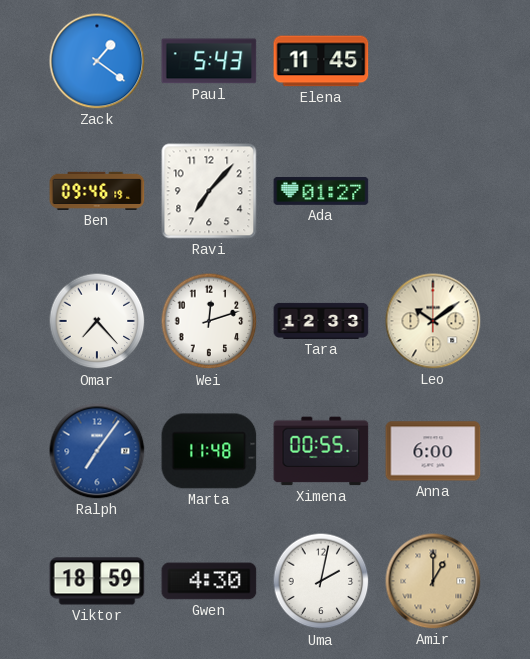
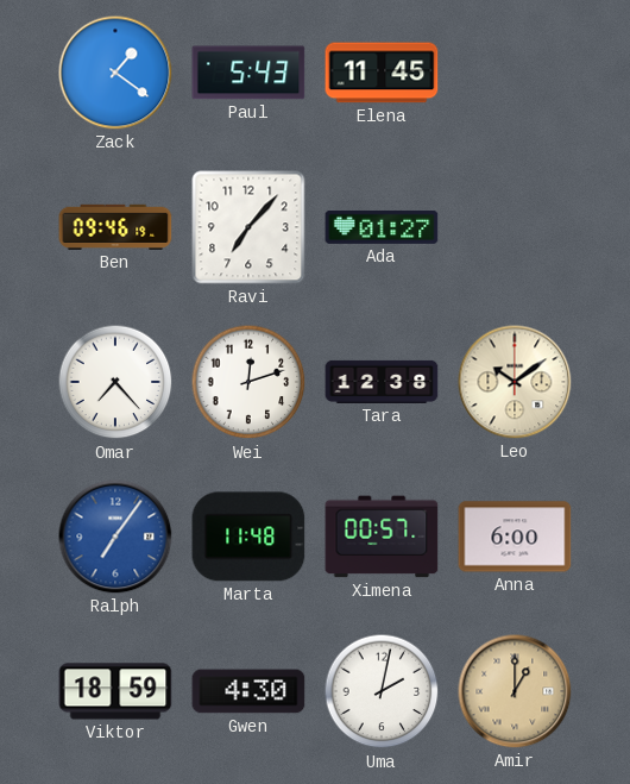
Tara: 12:33 -> 12:38 (382, 382)
Ximena: 00:55 -> 00:57 (382, 537)
